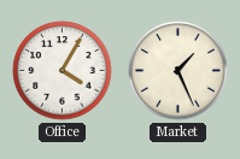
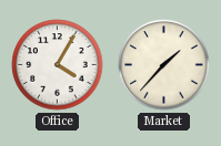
Market: 1:26 -> 1:37 (164, 65)
